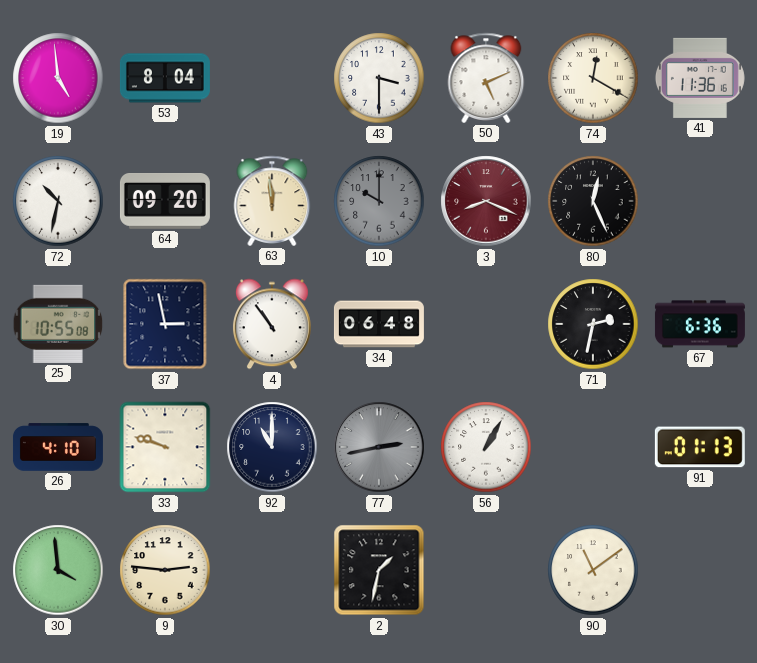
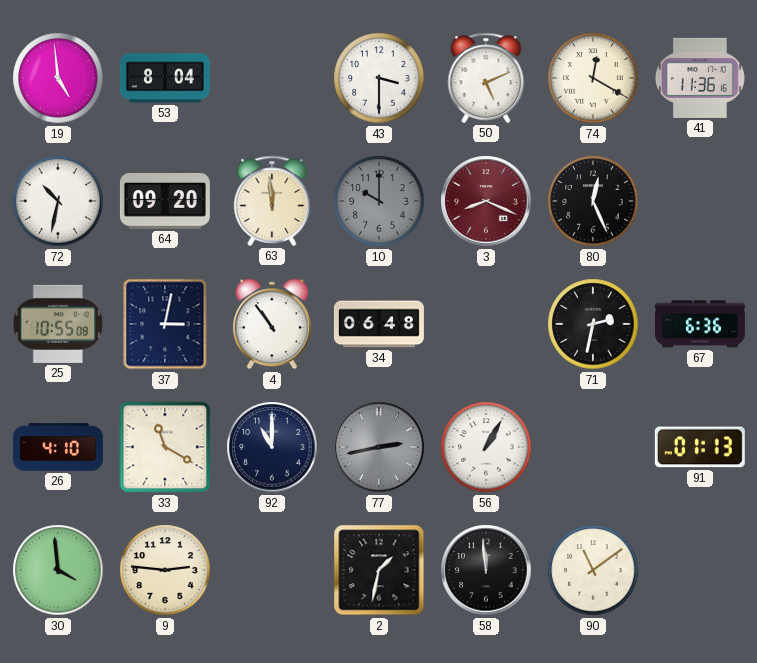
37: 2:58 -> 3:02 (165, 324)
33: 9:48 -> 11:20 (165, 447)
58: none -> 11:59 (486, 570)
